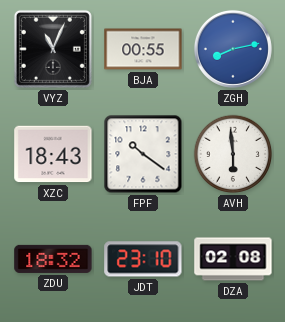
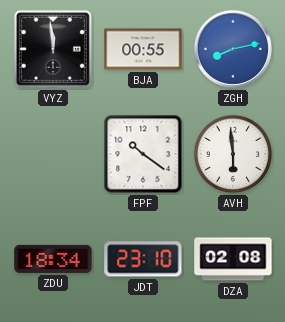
VYZ: 11:04 -> 11:59 (53, 49)
XZC: 18:43 -> none (53, 154)
ZDU: 18:32 -> 18:34 (53, 259)
